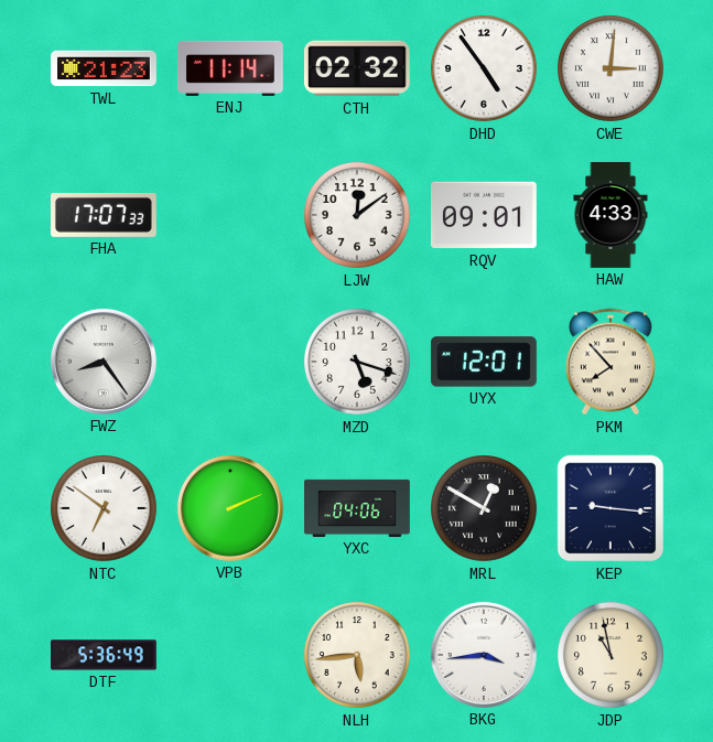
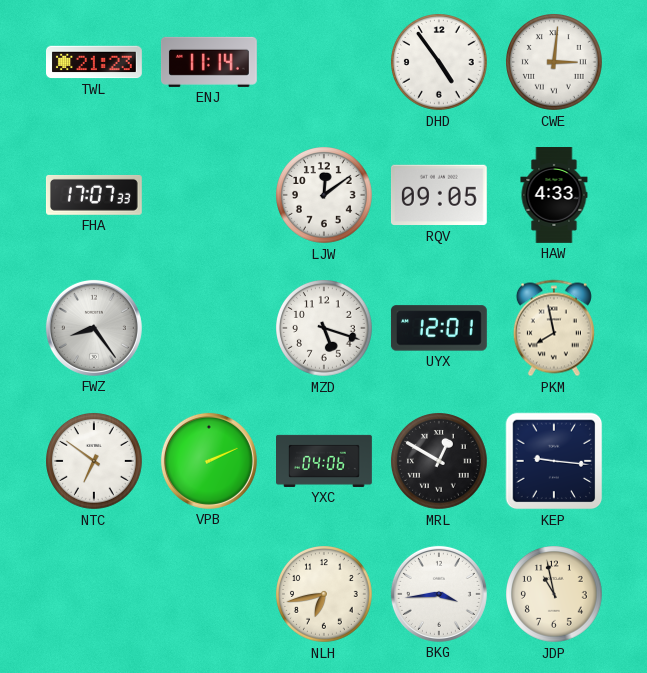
CTH: 02:32 -> none (357, 68)
RQV: 09:01 -> 09:05 (439, 195)
PKM: 7:53 -> 7:58 (554, 328)
DTF: 5:36 -> none (105, 655)
NLH: 5:44 -> 6:43 (325, 595)
